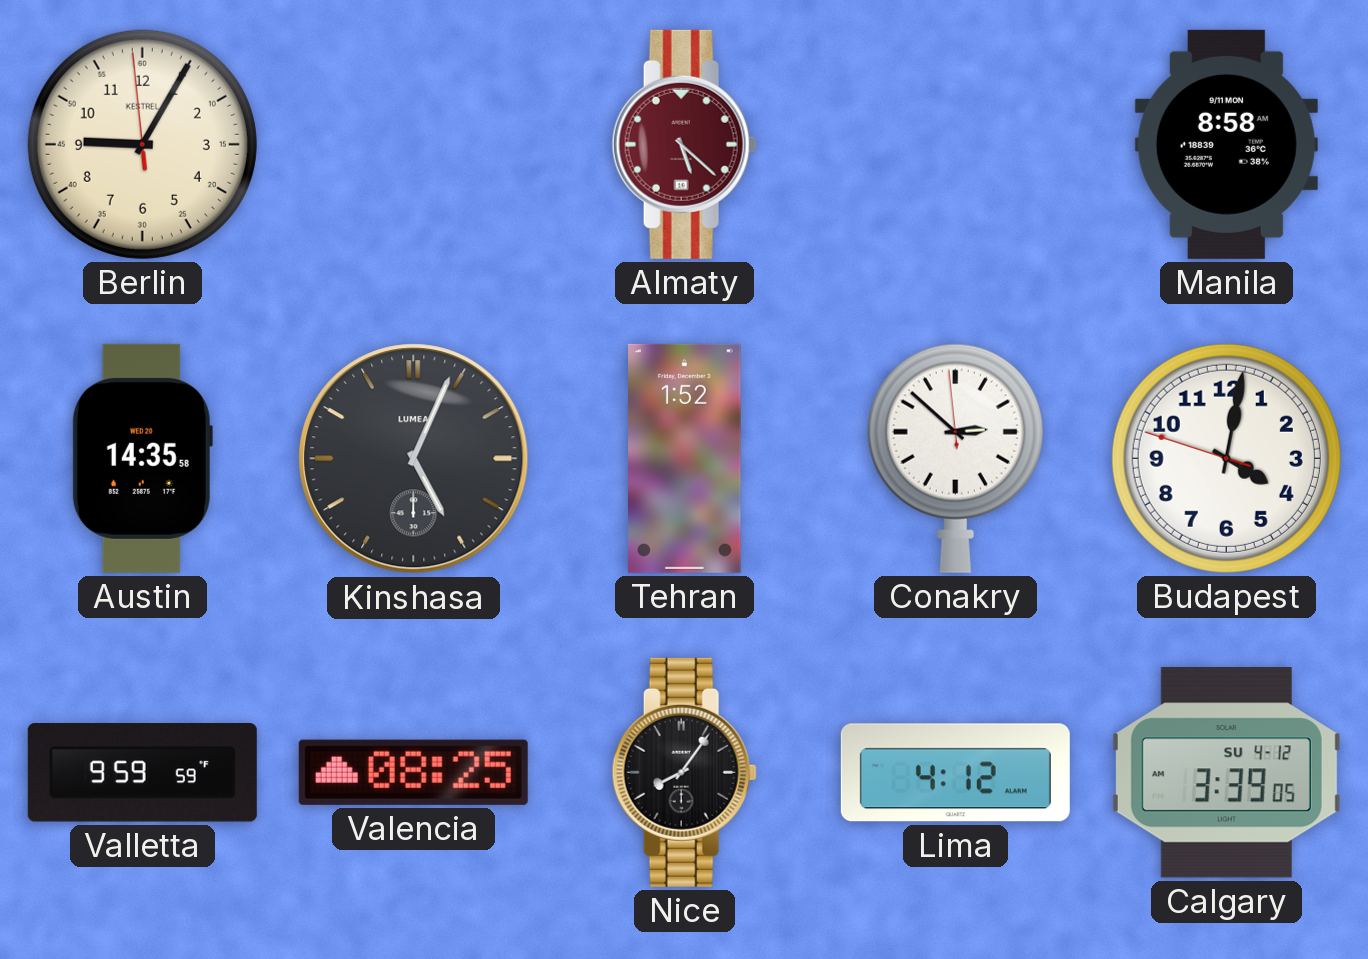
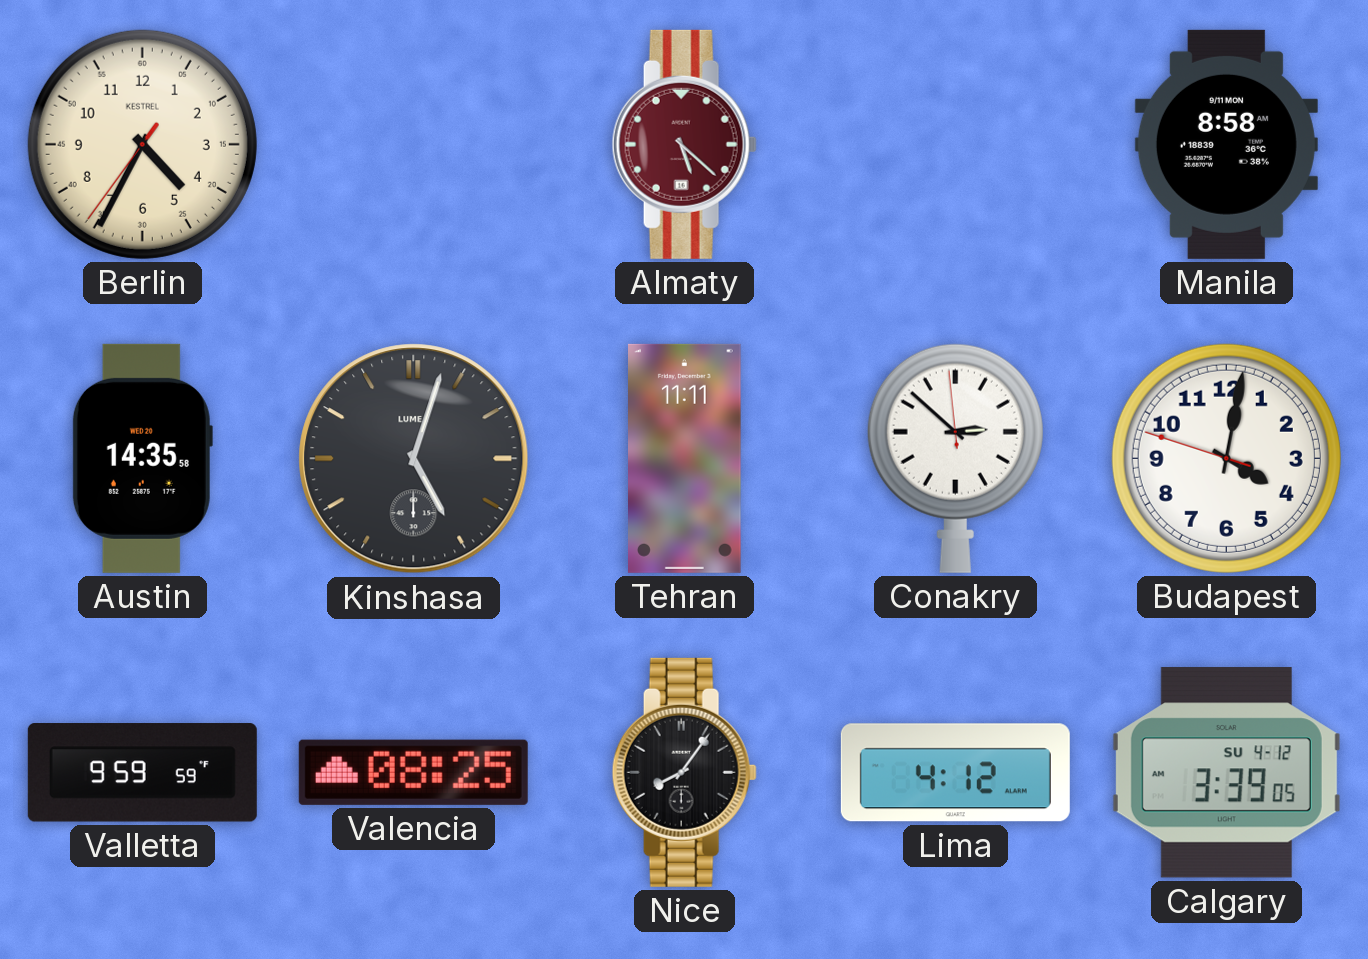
Berlin: 9:04 -> 4:34 (142, 144)
Kinshasa: 5:04 -> 5:03 (414, 459)
Tehran: 1:52 -> 11:11 (685, 458)
